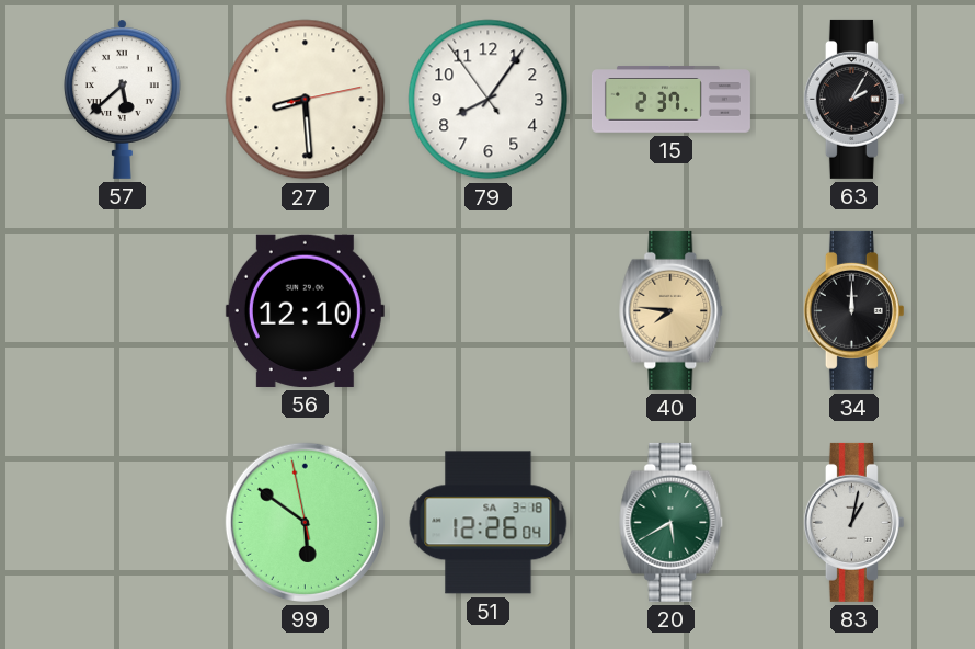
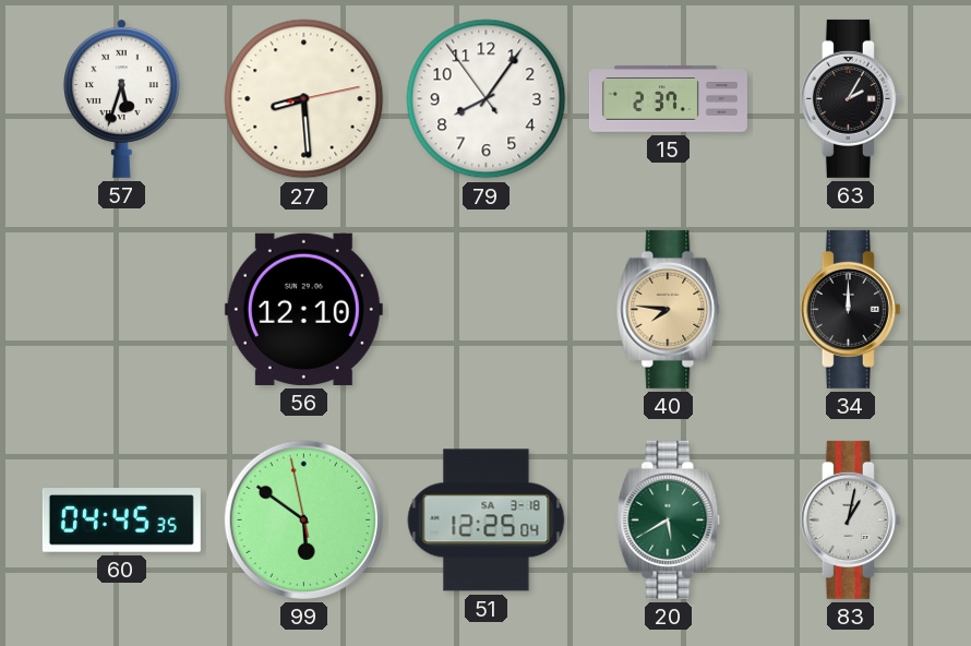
57: 5:38 -> 5:33 (122, 98)
60: none -> 04:45 (121, 521)
51: 12:26 -> 12:25 (487, 521)
